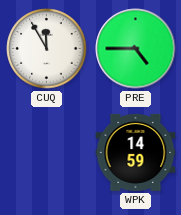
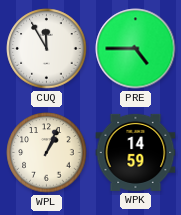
WPL: none -> 1:04 (47, 153)
